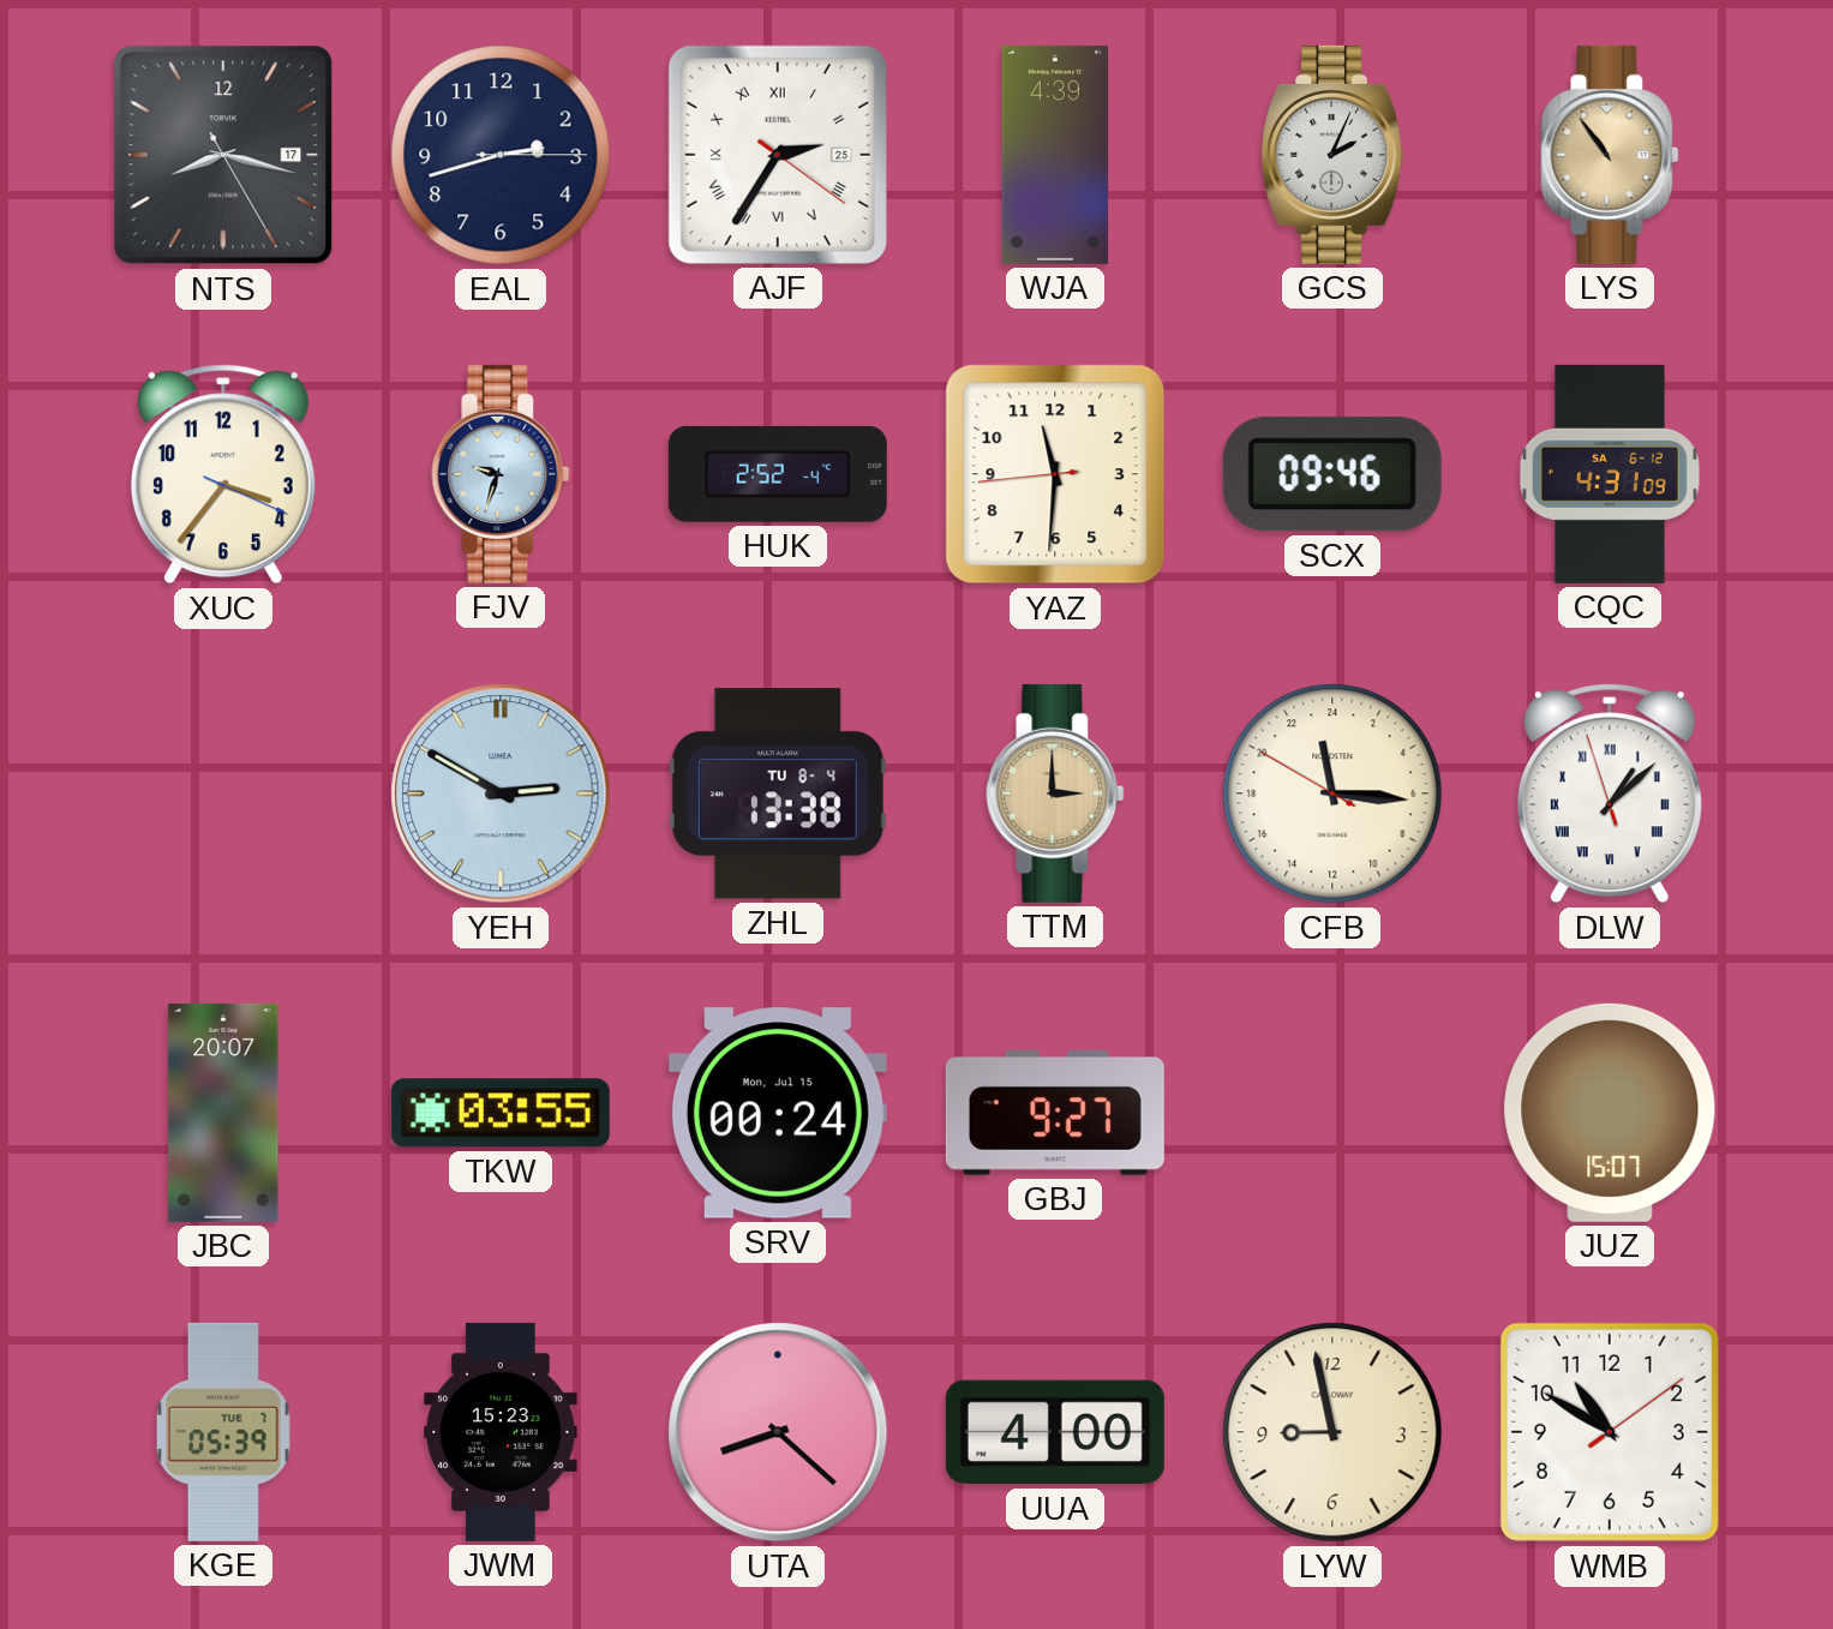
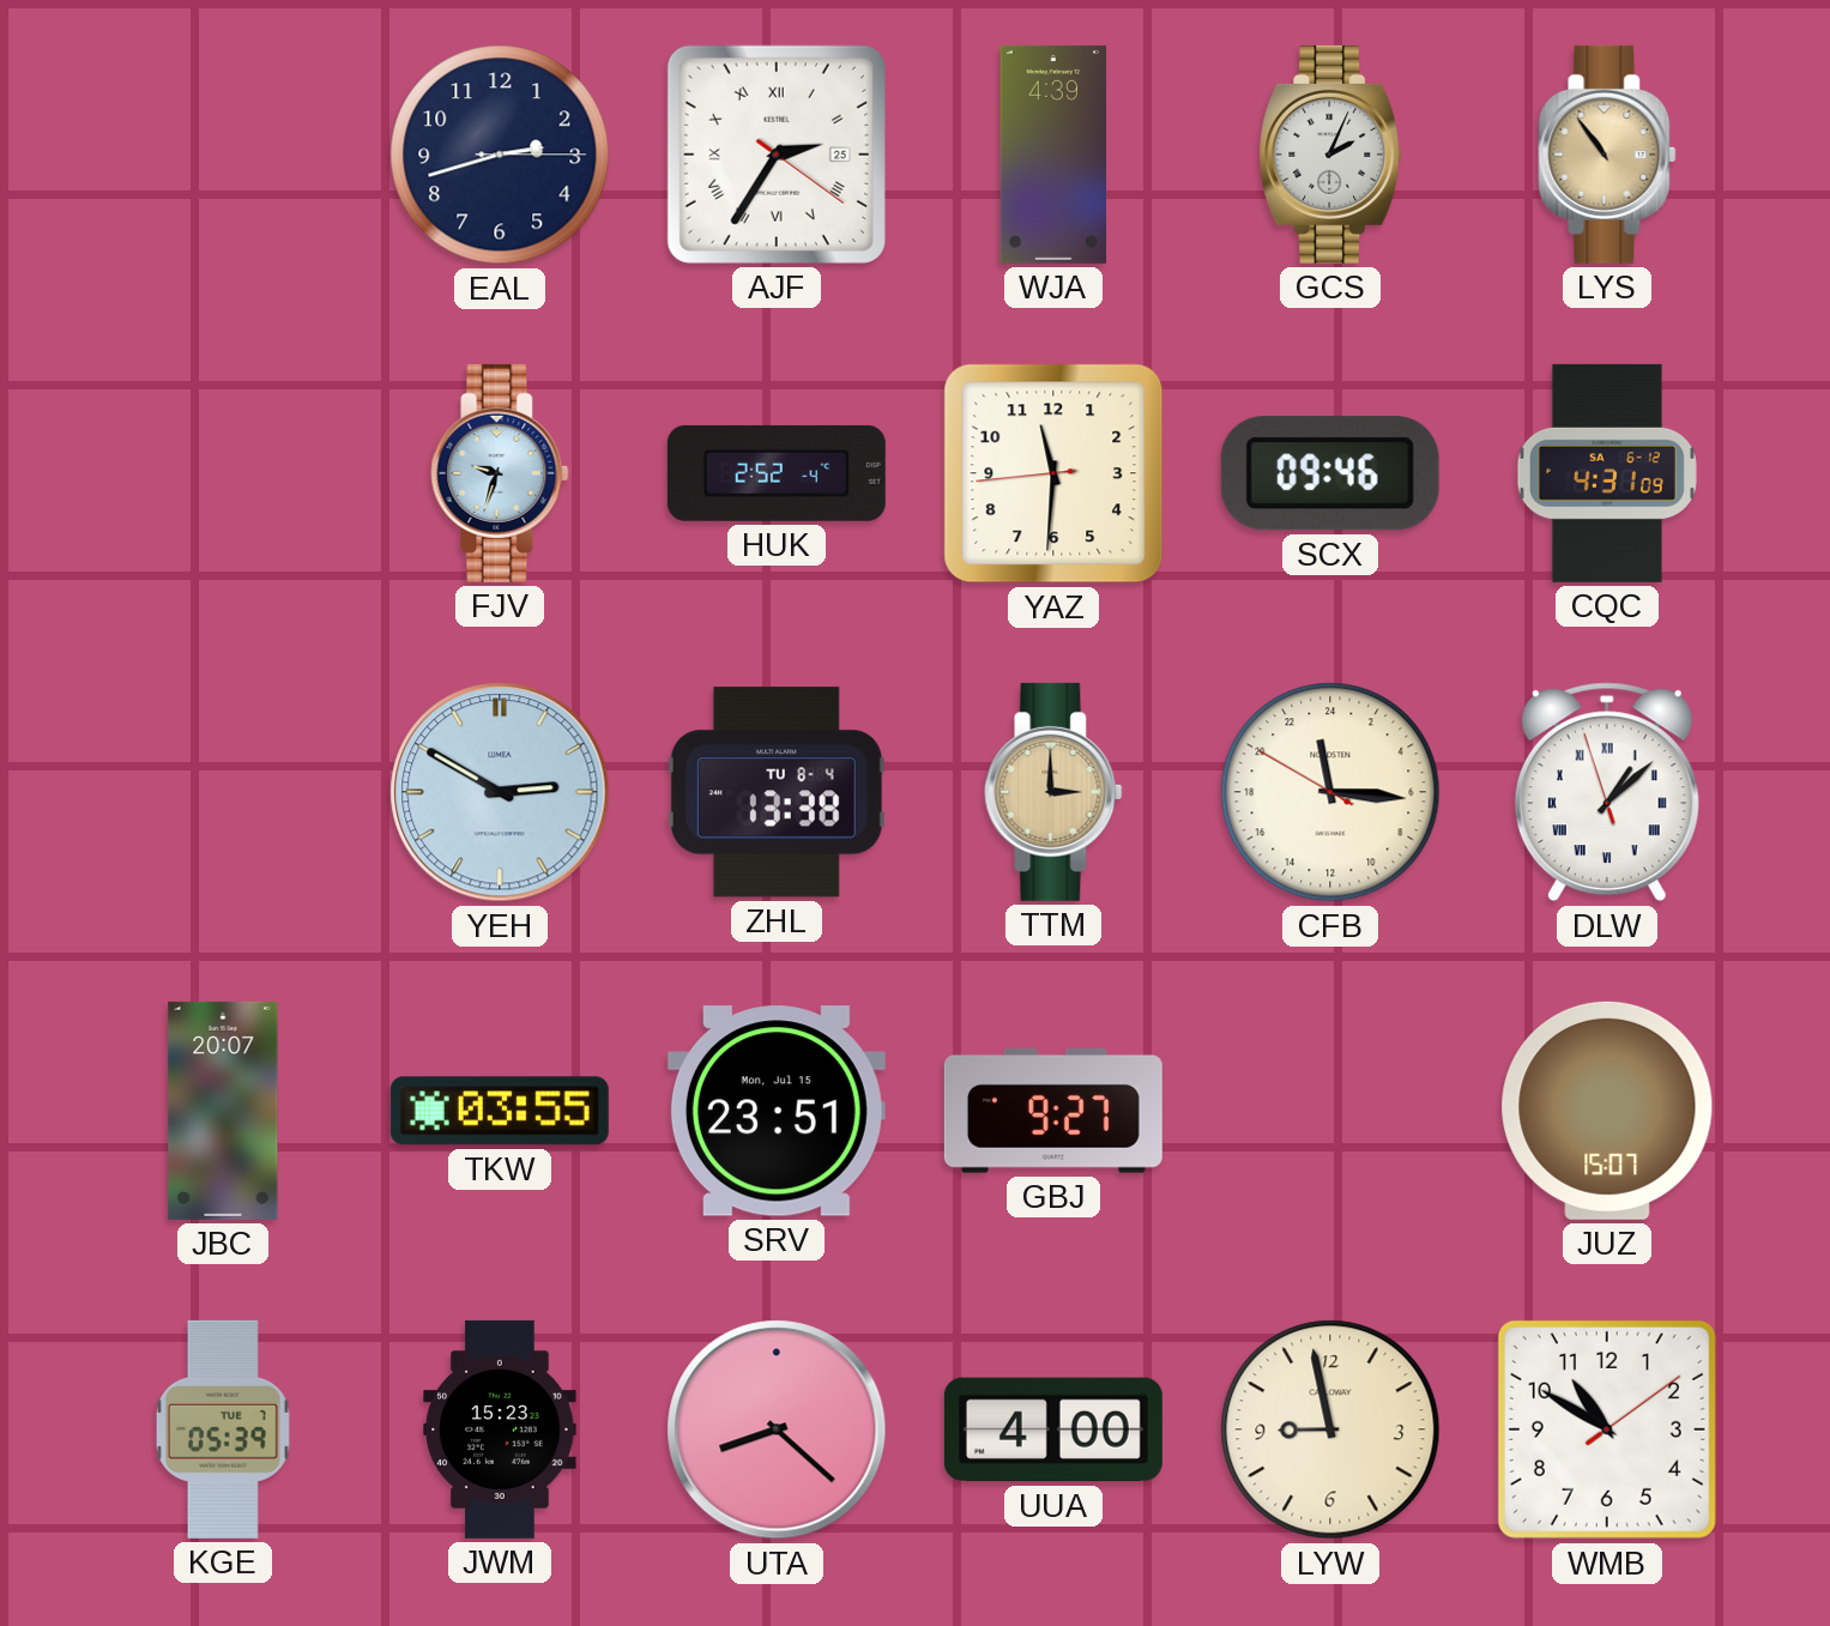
NTS: 8:17 -> none (223, 155)
XUC: 3:36 -> none (223, 474)
SRV: 00:24 -> 23:51 (777, 1111)
